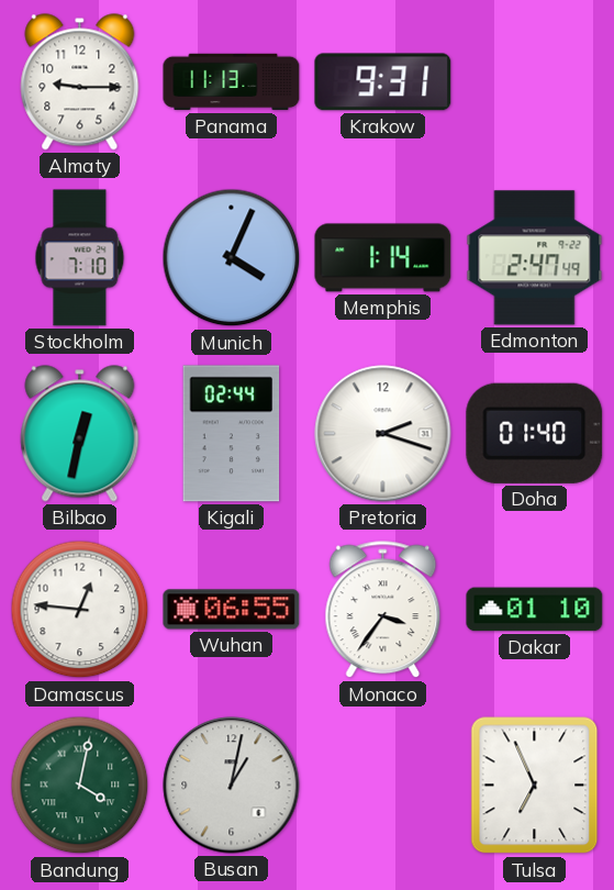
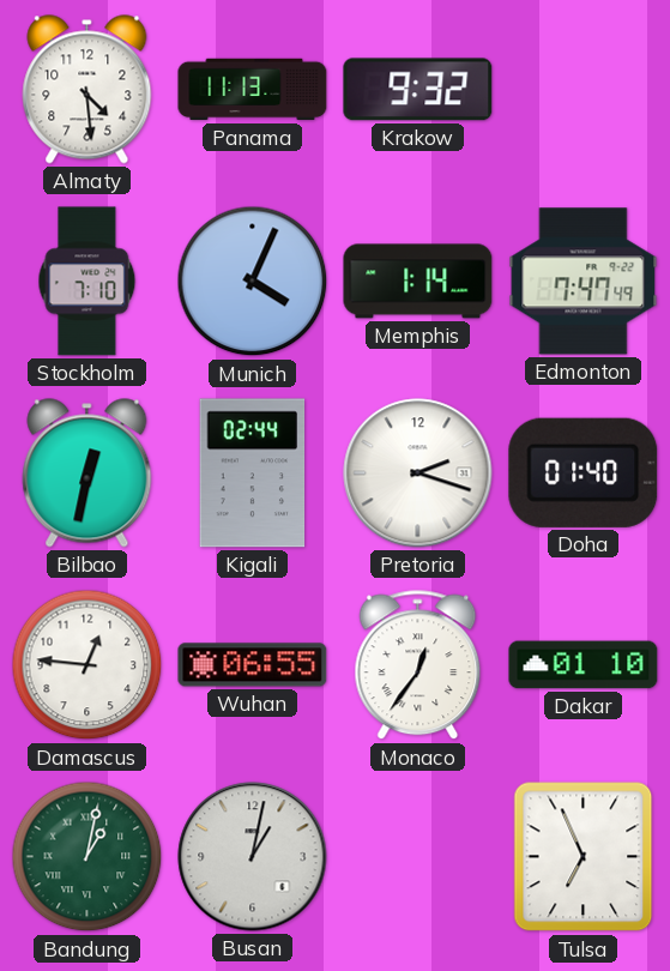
Almaty: 9:15 -> 4:29 (87, 90)
Krakow: 9:31 -> 9:32 (418, 90)
Edmonton: 2:47 -> 7:47 (584, 282)
Monaco: 3:36 -> 12:36 (418, 665)
Bandung: 4:02 -> 1:02 (87, 857)
